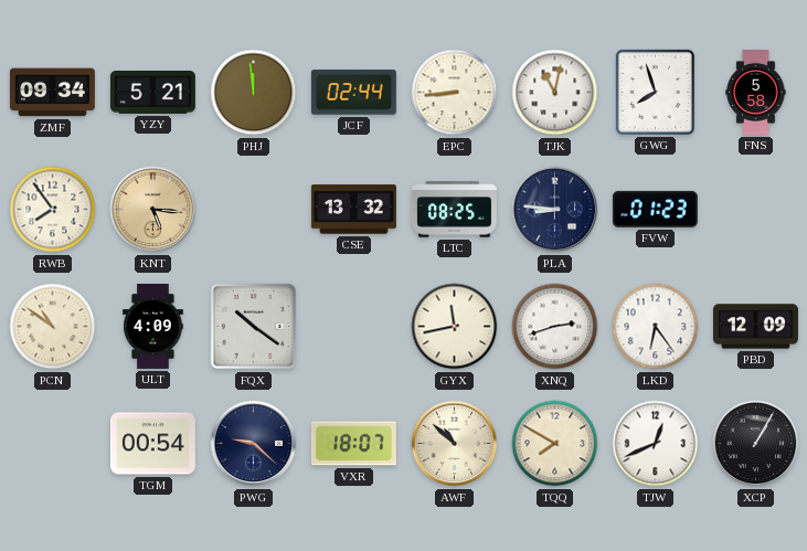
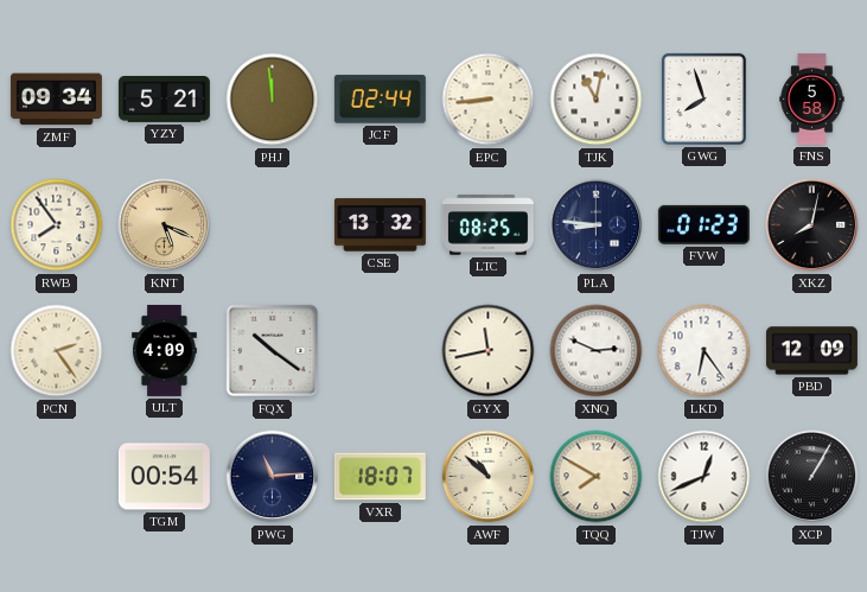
KNT: 5:16 -> 5:19 (165, 225)
XKZ: none -> 8:02 (812, 225)
PCN: 10:51 -> 2:24 (57, 351)
XNQ: 2:42 -> 2:49 (597, 351)
PWG: 9:22 -> 11:14 (273, 477)
